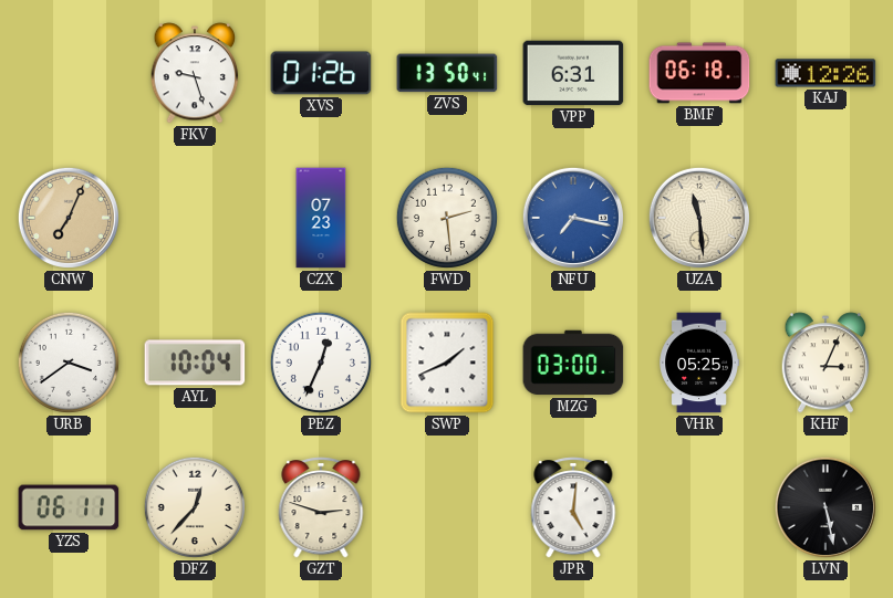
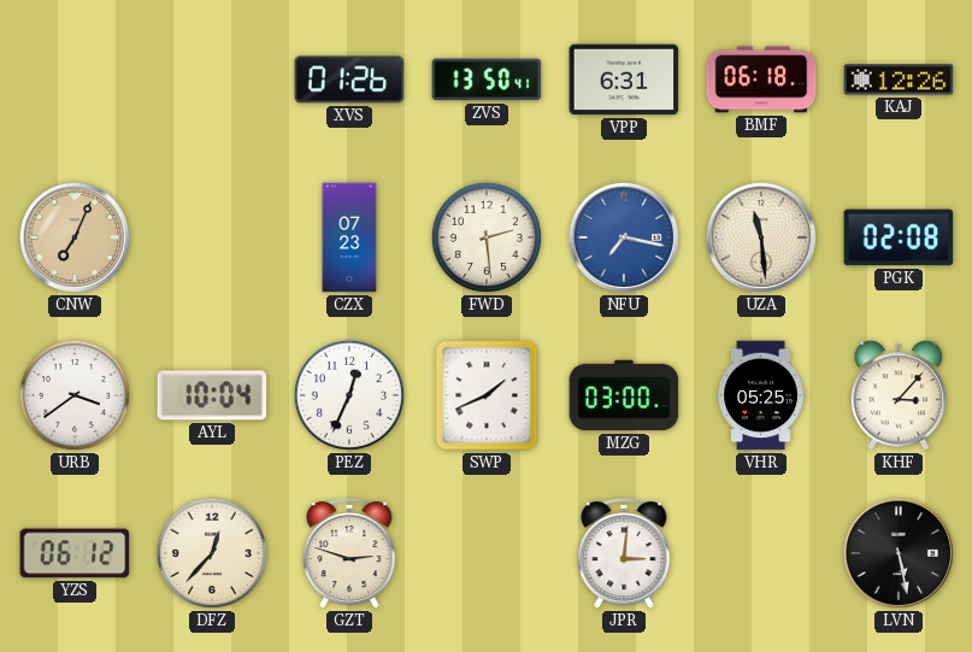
FKV: 9:27 -> none (195, 73)
PGK: none -> 02:08 (899, 237)
KHF: 3:04 -> 3:07 (899, 395)
YZS: 06:11 -> 06:12 (75, 553)
JPR: 5:01 -> 3:01 (624, 553)
